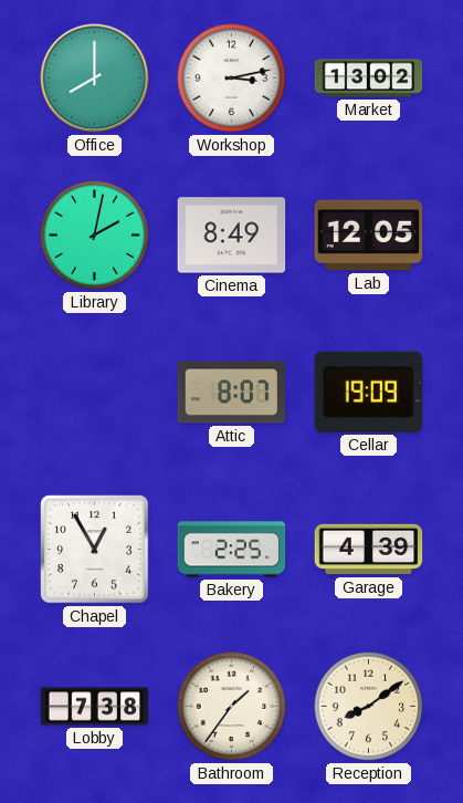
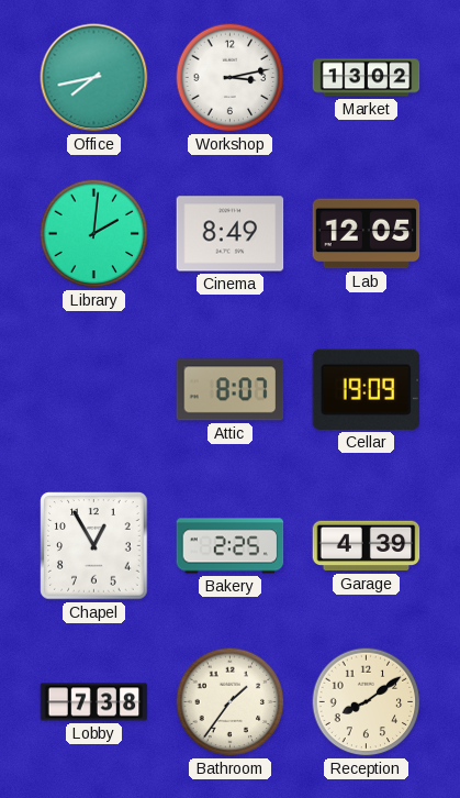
Office: 8:00 -> 7:43 (94, 78)
Library: 2:02 -> 2:01 (94, 234)
